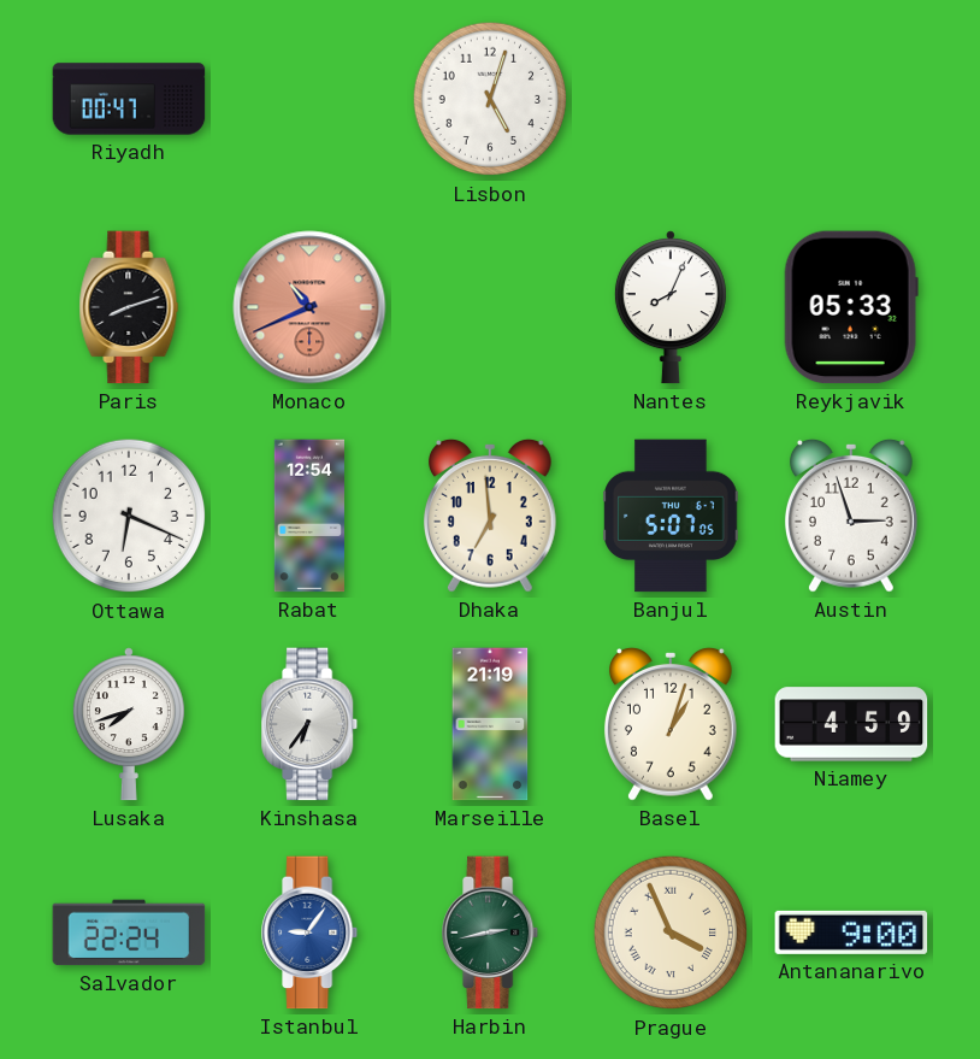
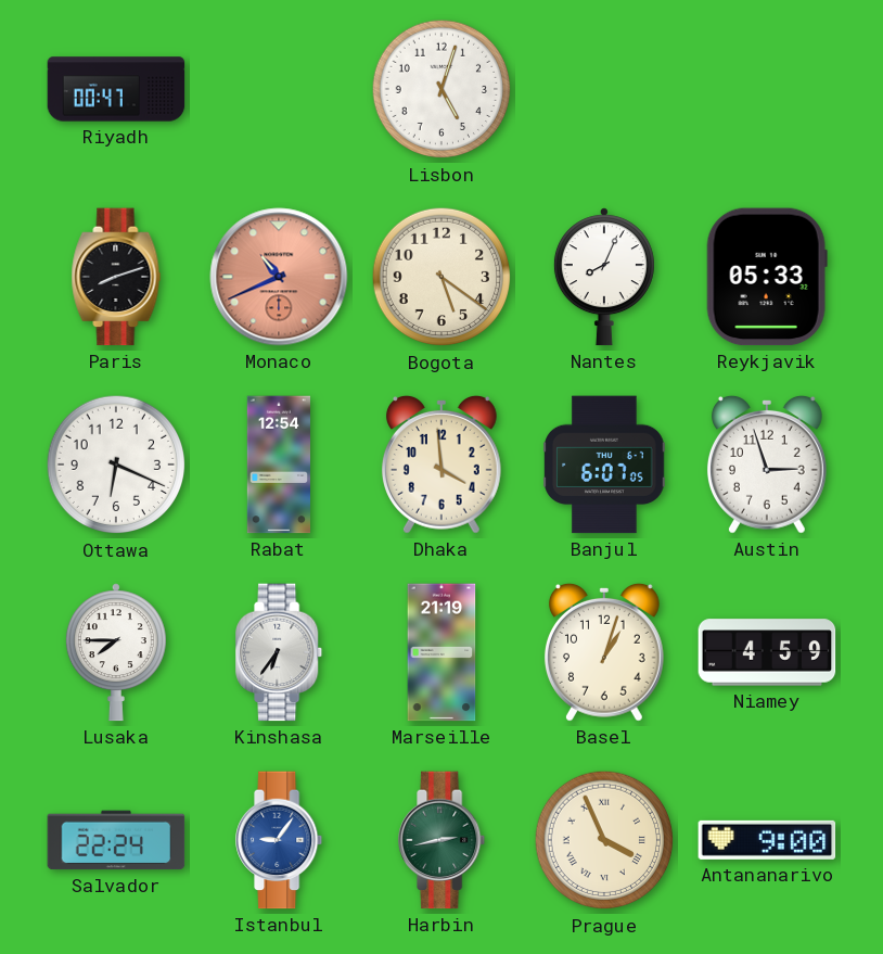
Bogota: none -> 5:21 (441, 277)
Dhaka: 6:59 -> 3:59 (441, 465)
Banjul: 5:07 -> 6:07 (604, 465)
Lusaka: 7:42 -> 7:45 (116, 652)
